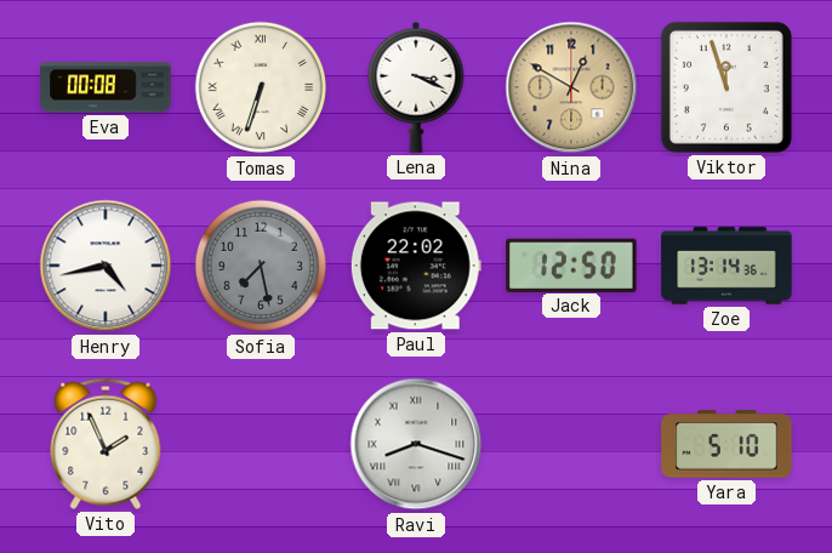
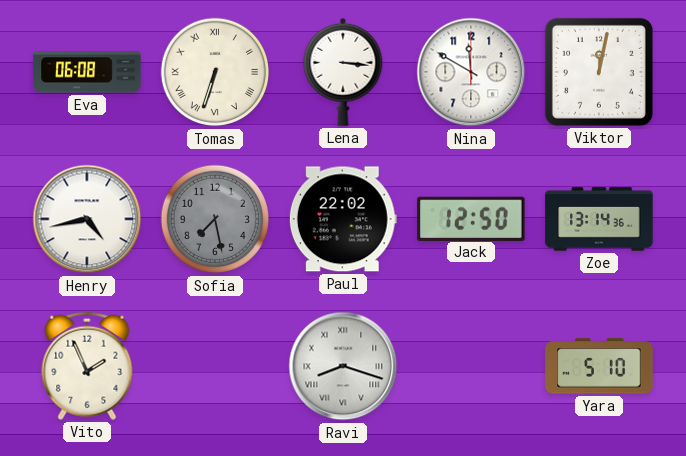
Eva: 00:08 -> 06:08 (87, 72)
Lena: 3:19 -> 3:16 (343, 72)
Nina: 12:50 -> 11:50 (471, 72)
Nina dial: champagne -> white (471, 72)
Viktor: 11:57 -> 12:02 (599, 72)
